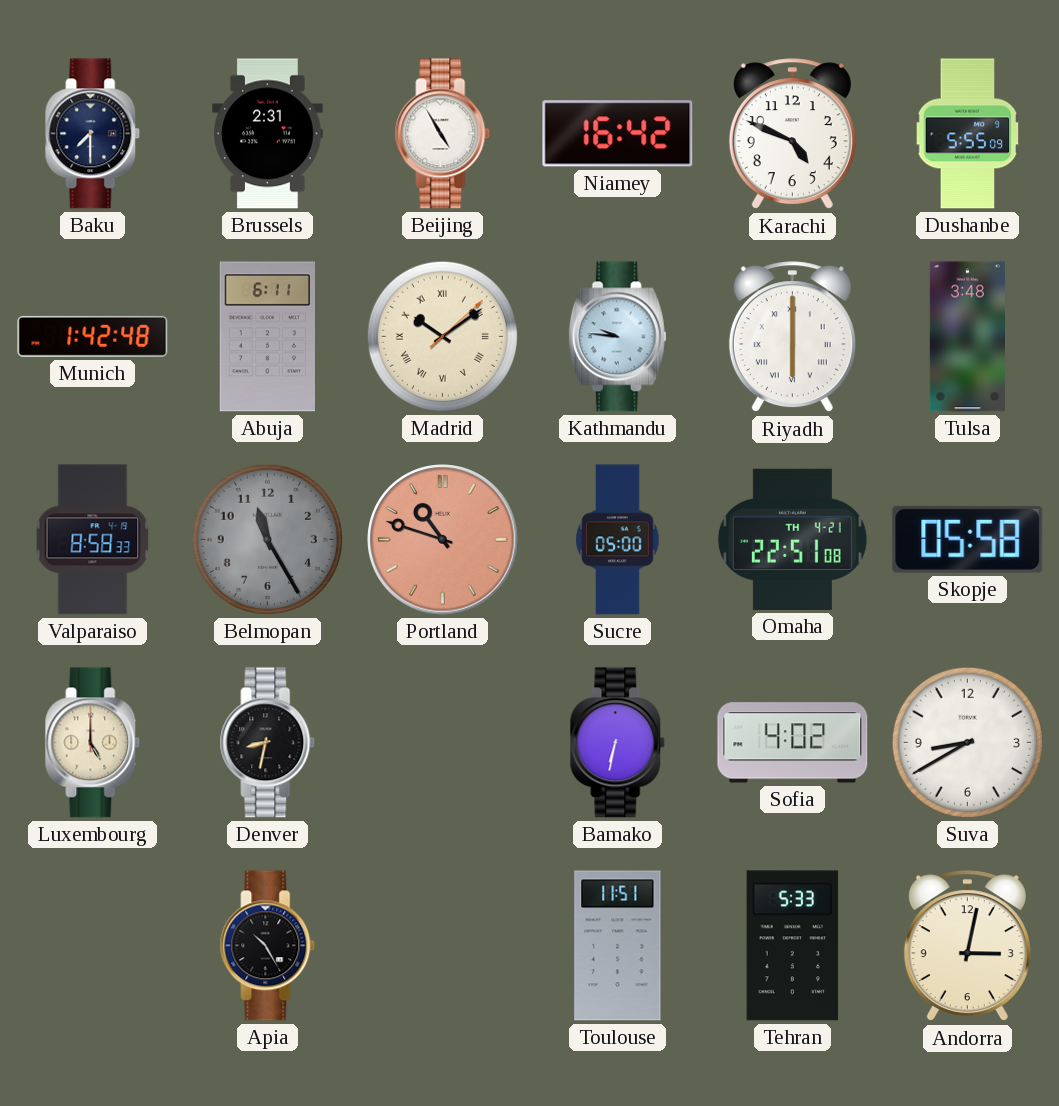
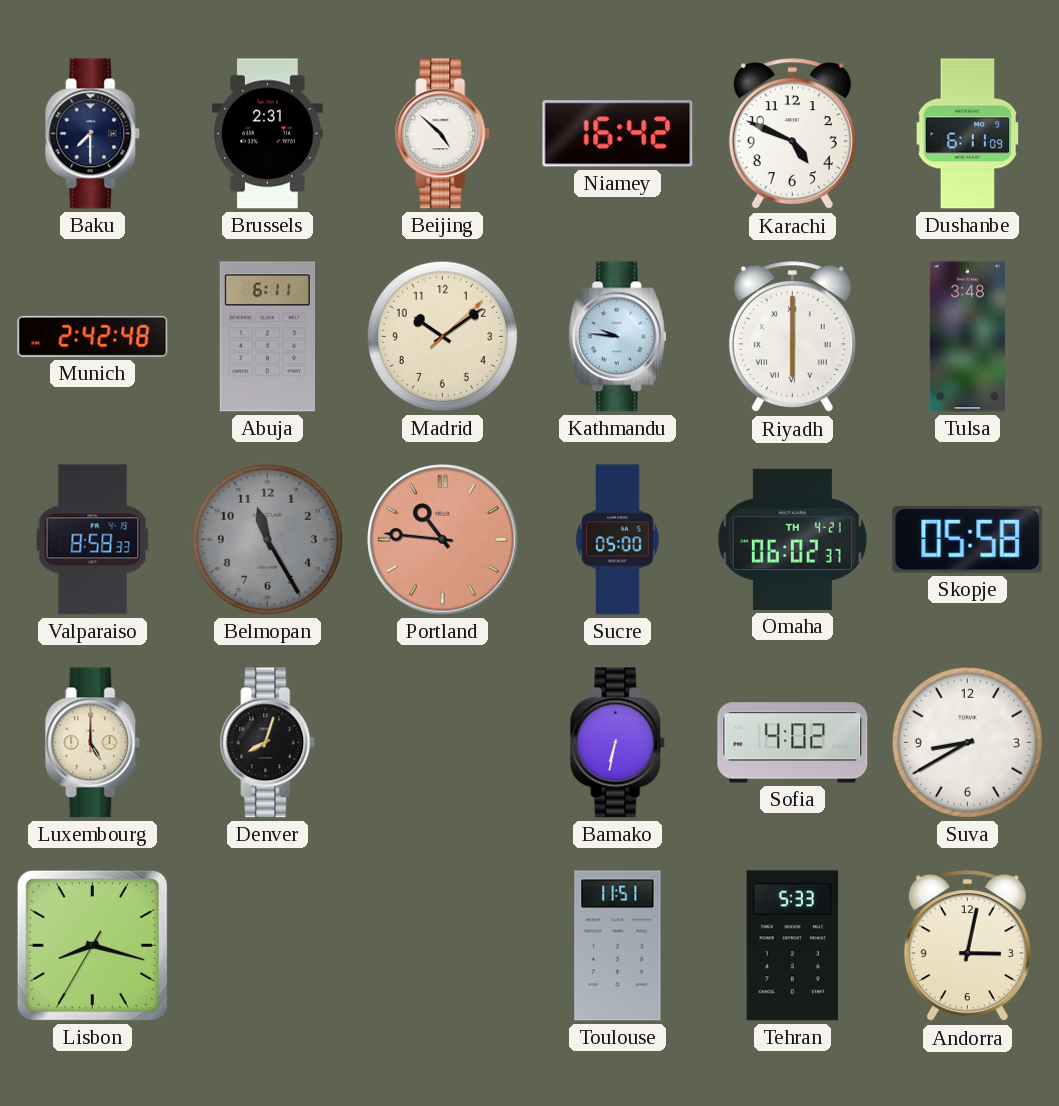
Beijing: 4:55 -> 4:52 (443, 134)
Dushanbe: 5:55 -> 6:11 (968, 134)
Munich: 1:42 -> 2:42 (93, 336)
Madrid numerals: Roman -> Arabic (442, 336)
Portland: 10:48 -> 10:46 (443, 540)
Omaha: 22:51 -> 06:02 (792, 539)
Denver: 8:32 -> 8:03 (268, 743)
Lisbon: none -> 8:17 (92, 945)
Apia: 10:25 -> none (268, 946)
